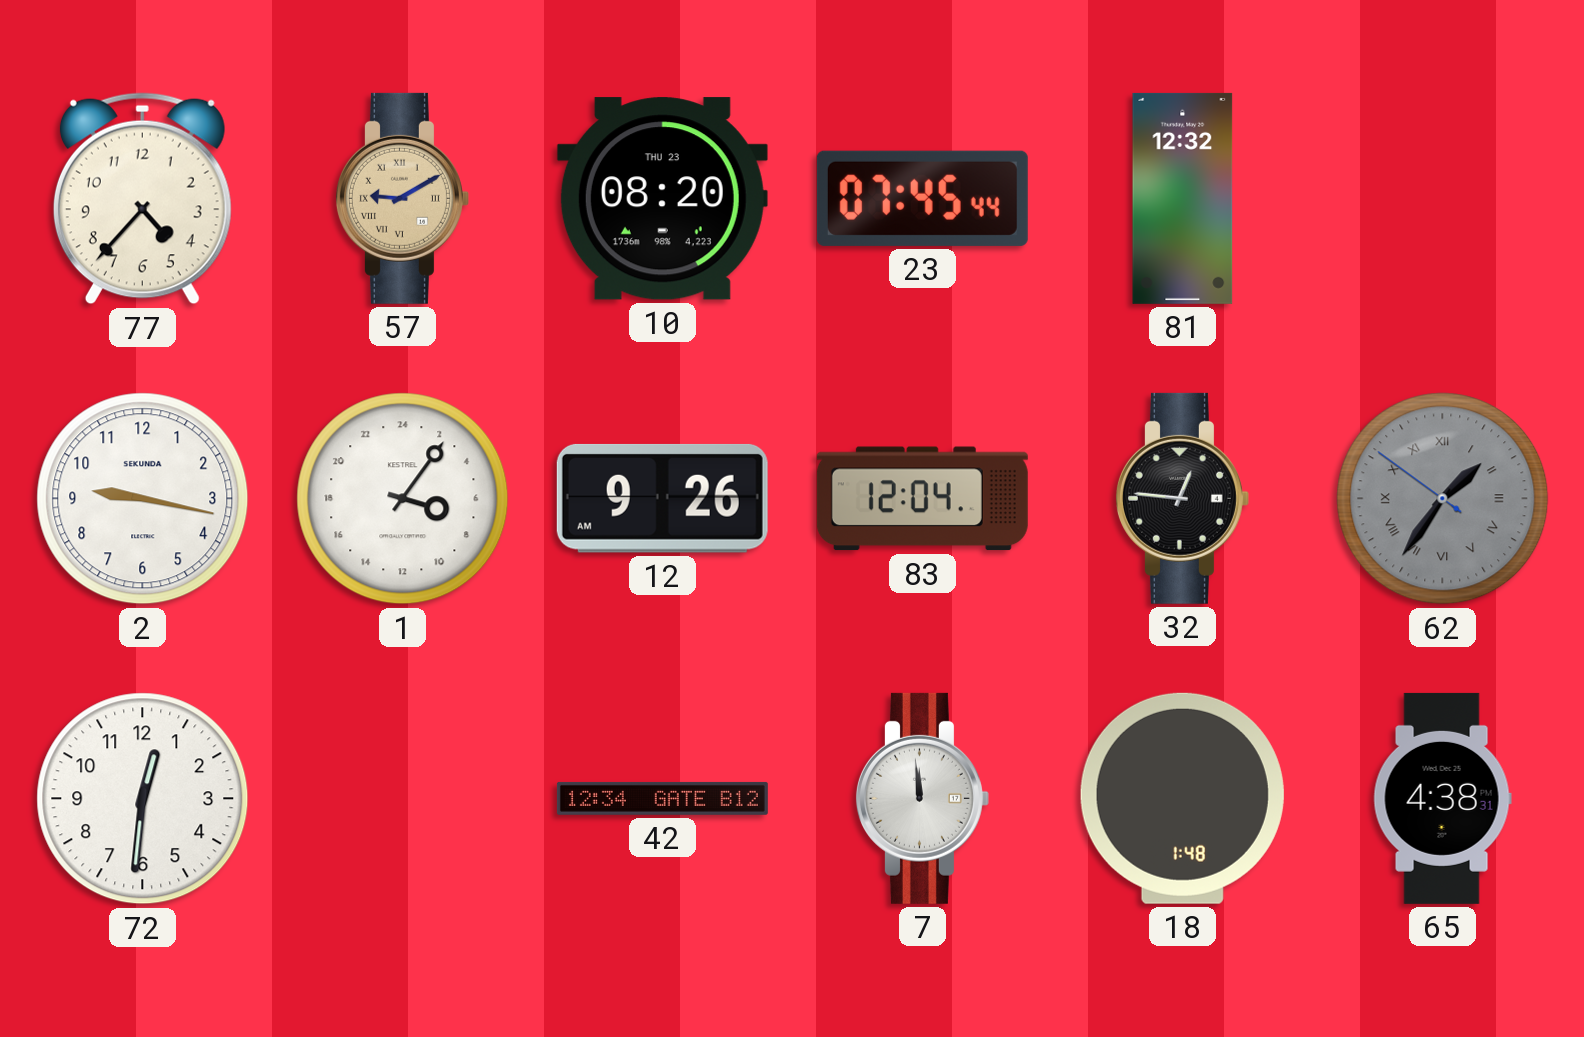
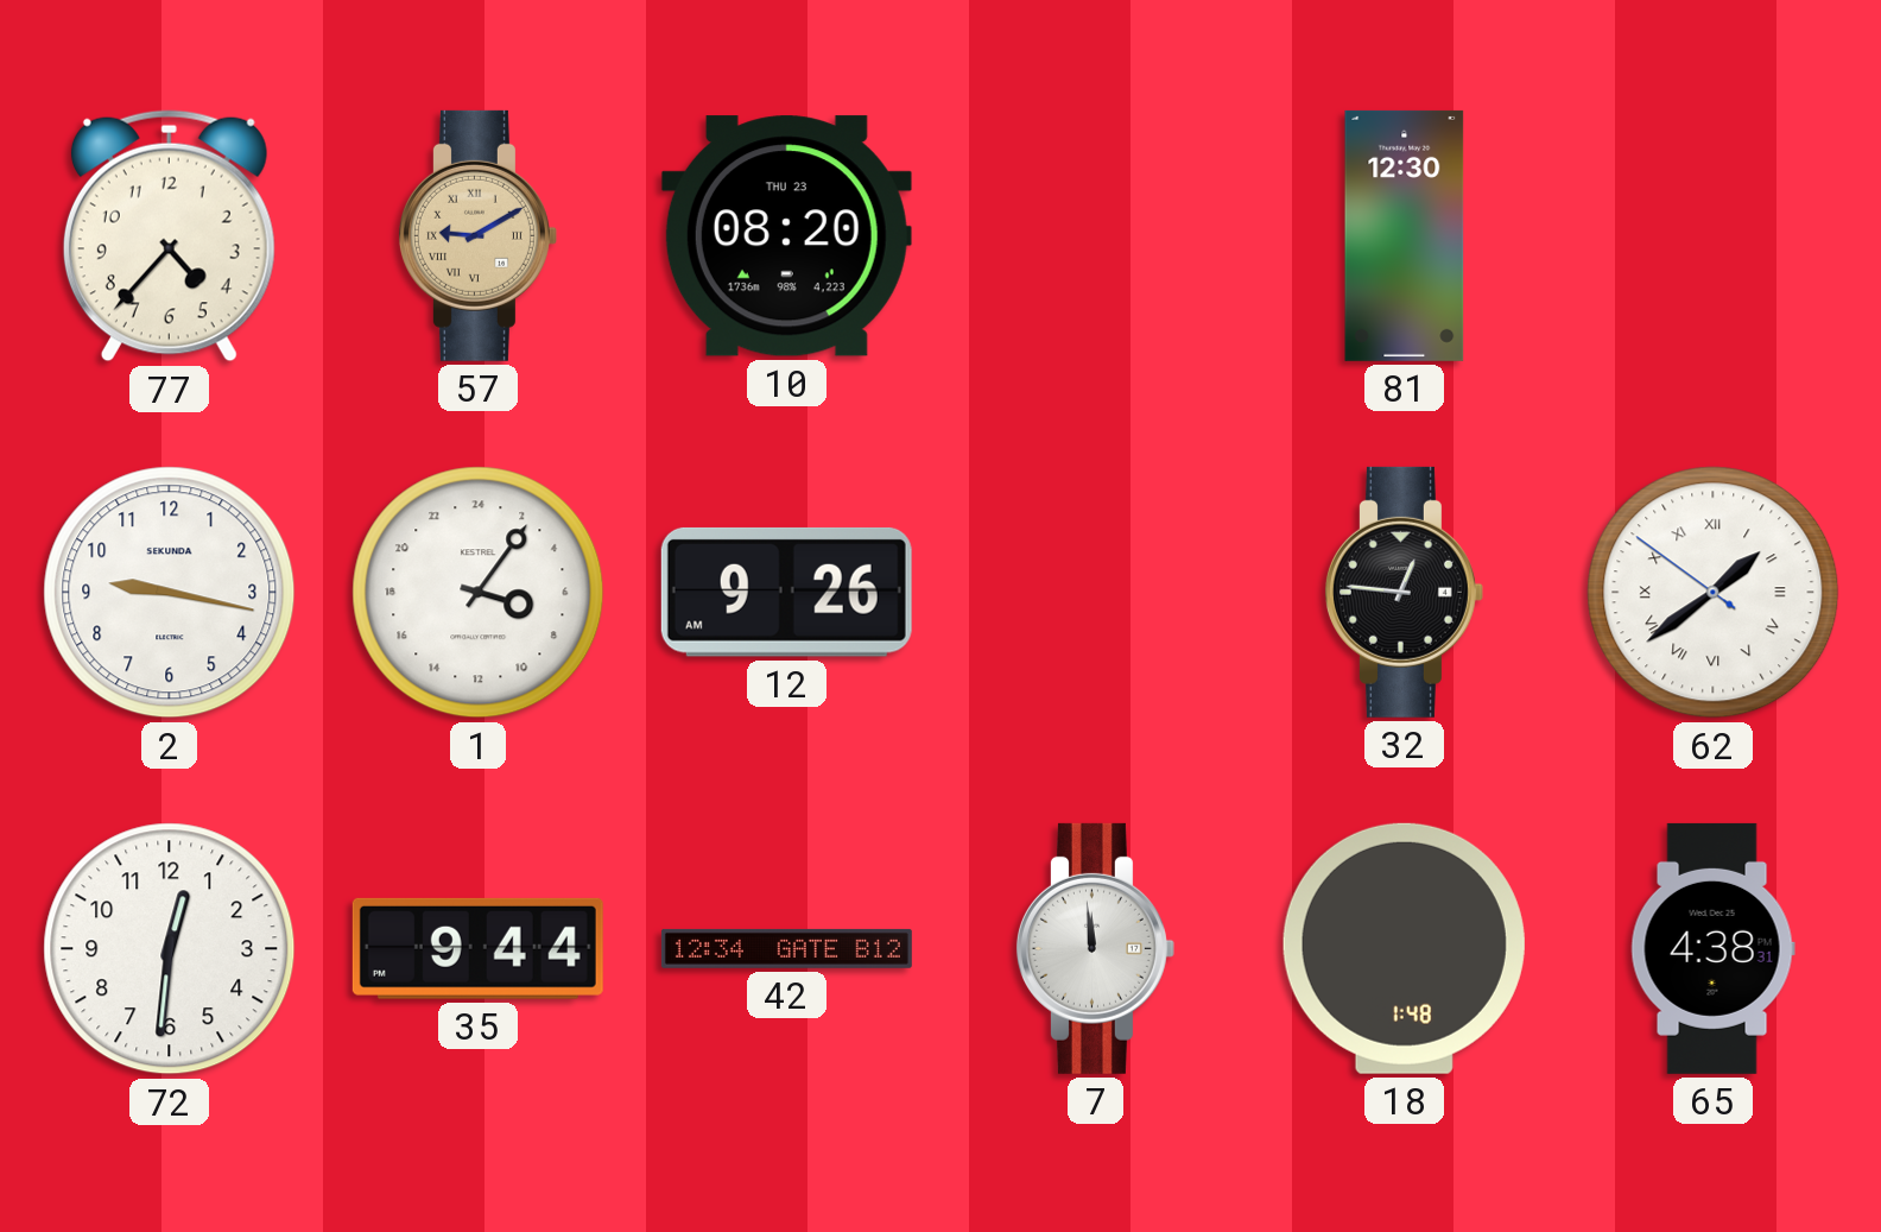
23: 07:45 -> none (922, 198)
81: 12:32 -> 12:30 (1405, 235)
83: 12:04 -> none (922, 499)
62: 1:35 -> 1:38 (1714, 593)
62 dial: grey -> white (1714, 593)
35: none -> 9:44 (477, 948)
